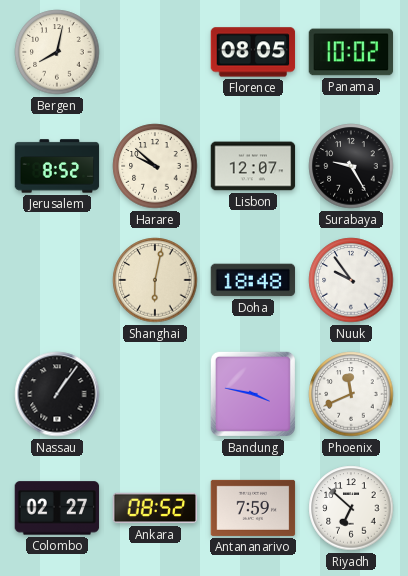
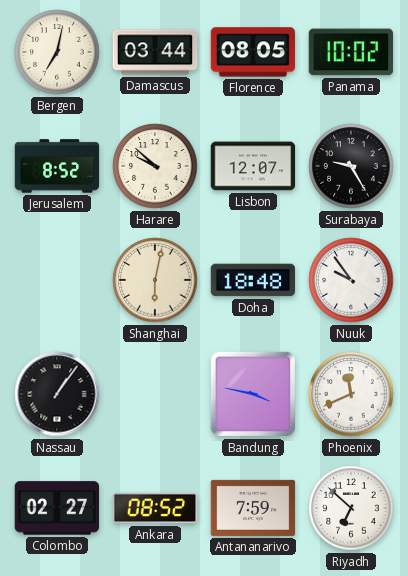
Bergen: 8:02 -> 7:02 (57, 52)
Damascus: none -> 03:44 (155, 52)
